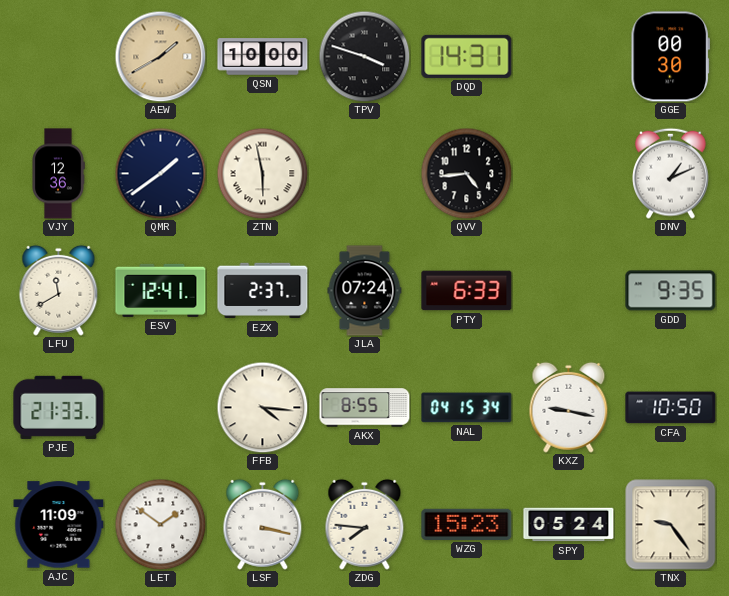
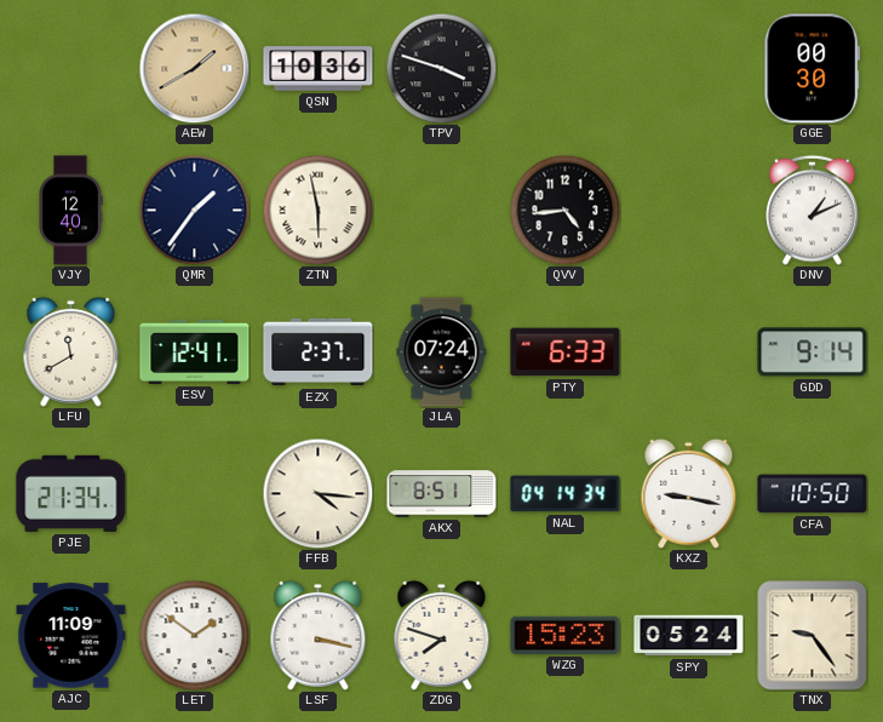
QSN: 10:00 -> 10:36 (319, 69)
DQD: 14:31 -> none (467, 56)
VJY: 12:36 -> 12:40 (70, 211)
QMR: 1:39 -> 1:36 (194, 210)
GDD: 9:35 -> 9:14 (813, 353)
PJE: 21:33 -> 21:34 (71, 493)
AKX: 8:55 -> 8:51 (442, 494)
NAL: 04:15 -> 04:14 (566, 494)
ZDG: 7:46 -> 7:48 (442, 635)
